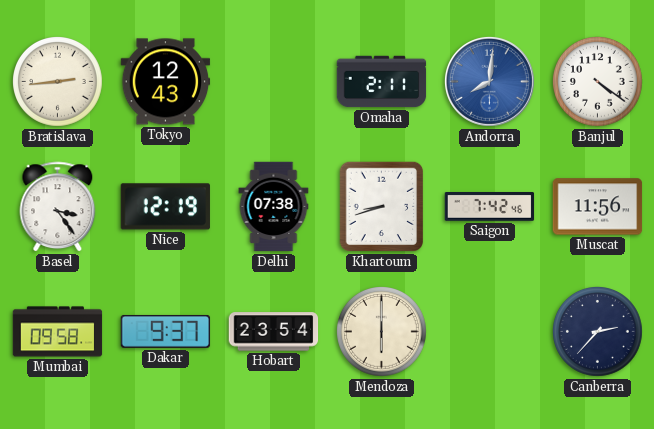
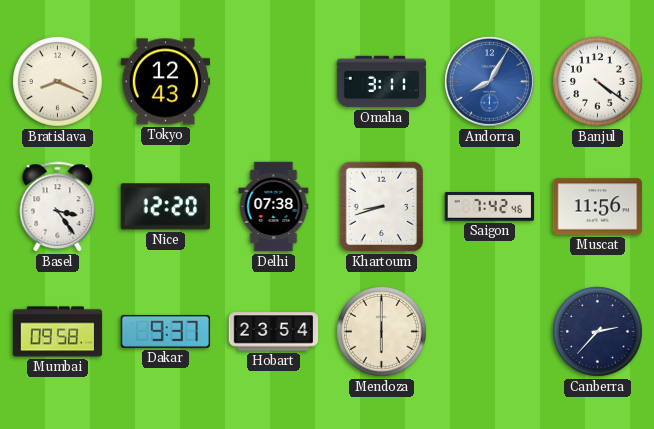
Bratislava: 2:44 -> 8:19 (58, 82)
Omaha: 2:11 -> 3:11 (382, 82)
Andorra: 8:01 -> 8:05 (490, 82)
Nice: 12:19 -> 12:20 (165, 207)
